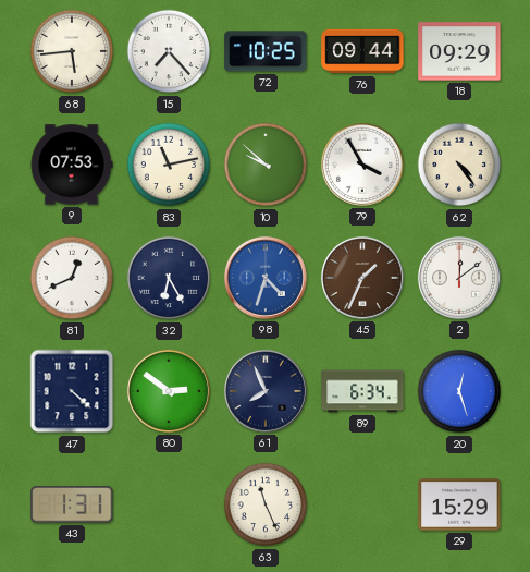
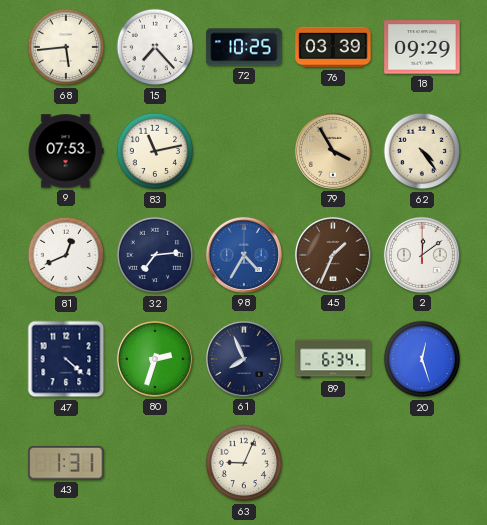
76: 09:44 -> 03:39 (333, 47)
10: 9:52 -> none (266, 165)
79 dial: white -> champagne (333, 151)
32: 6:25 -> 7:14 (155, 255)
98: 4:33 -> 4:35 (244, 255)
80: 2:51 -> 2:33 (155, 359)
63: 11:26 -> 9:04 (244, 463)
29: 15:29 -> none (459, 504)
